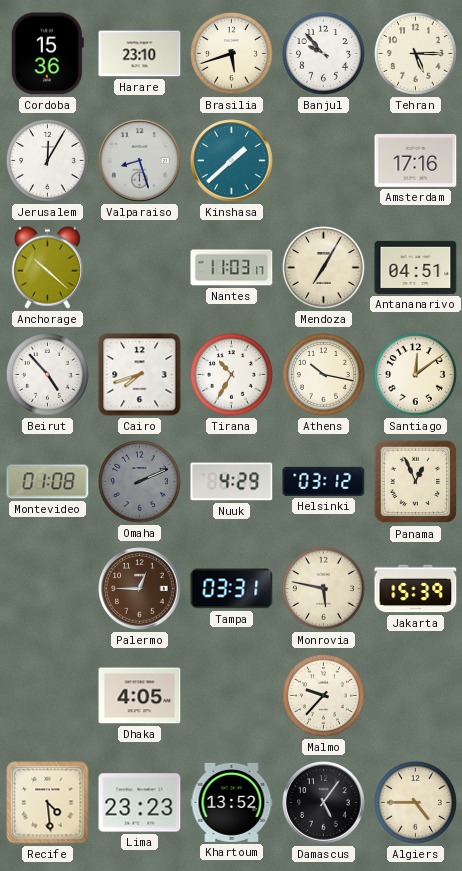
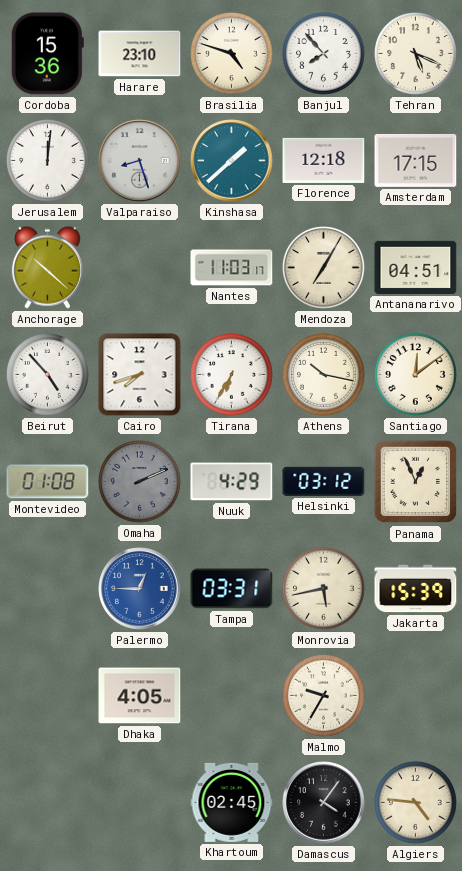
Brasilia: 5:42 -> 4:48 (232, 54)
Banjul: 9:53 -> 7:53 (324, 54)
Tehran: 5:15 -> 5:19 (416, 54)
Jerusalem: 12:05 -> 12:01 (48, 161)
Florence: none -> 12:18 (324, 160)
Amsterdam: 17:16 -> 17:15 (416, 160)
Tirana: 10:35 -> 6:35 (232, 375)
Palermo dial: brown -> blue (140, 589)
Monrovia: 5:47 -> 5:43 (324, 589)
Malmo: 9:37 -> 9:35 (324, 696)
Recife: 4:29 -> none (48, 803)
Lima: 23:23 -> none (140, 803)
Khartoum: 13:52 -> 02:45 (232, 802)
Damascus: 5:06 -> 4:06 (324, 803)
Algiers: 4:45 -> 4:46 (416, 803)
